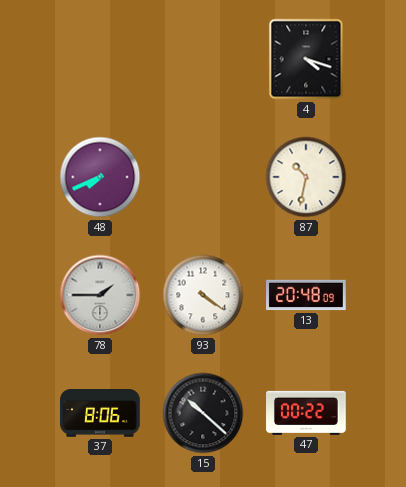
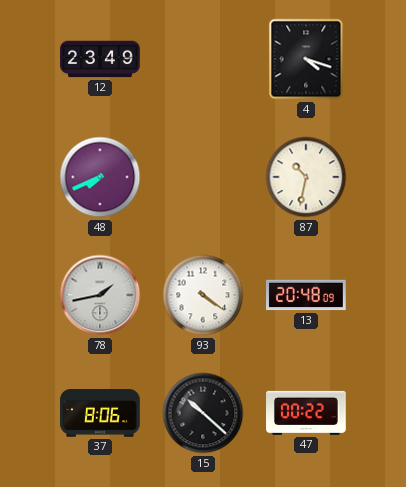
12: none -> 23:49 (100, 59)
78: 1:45 -> 1:43 (100, 295)
